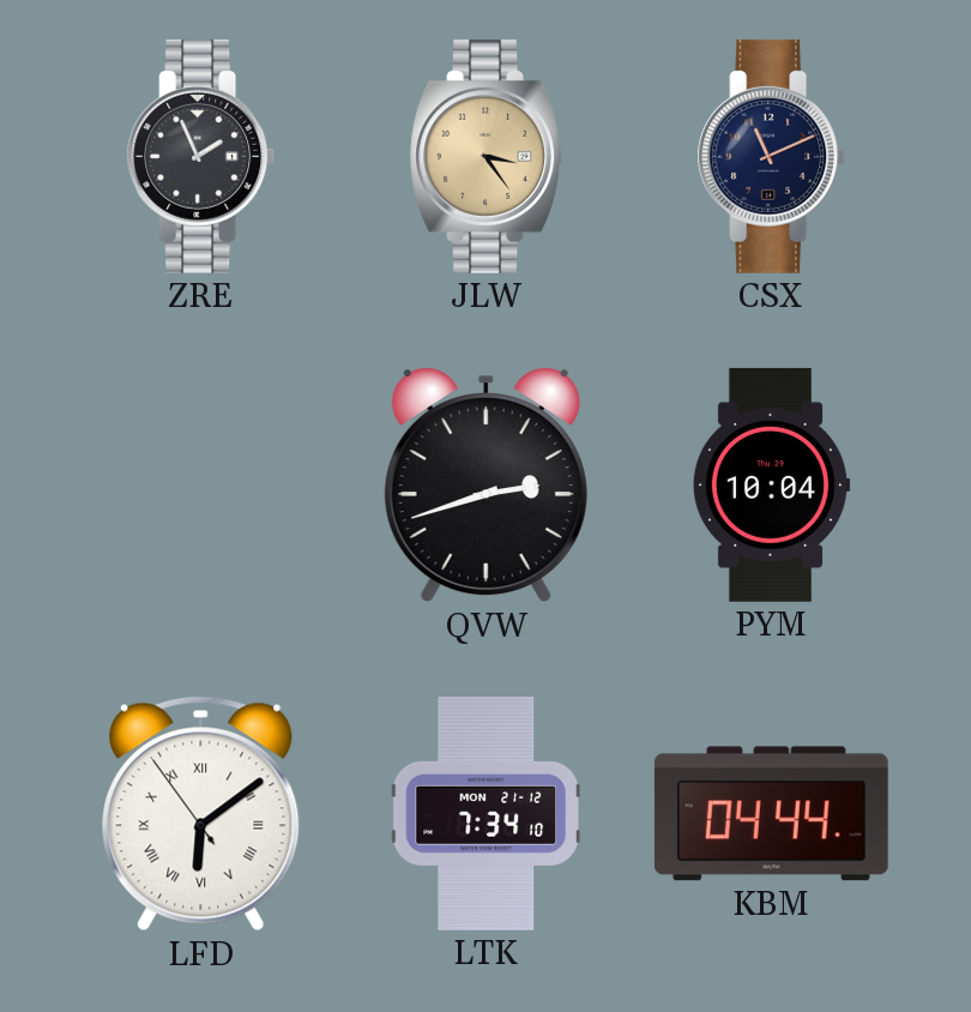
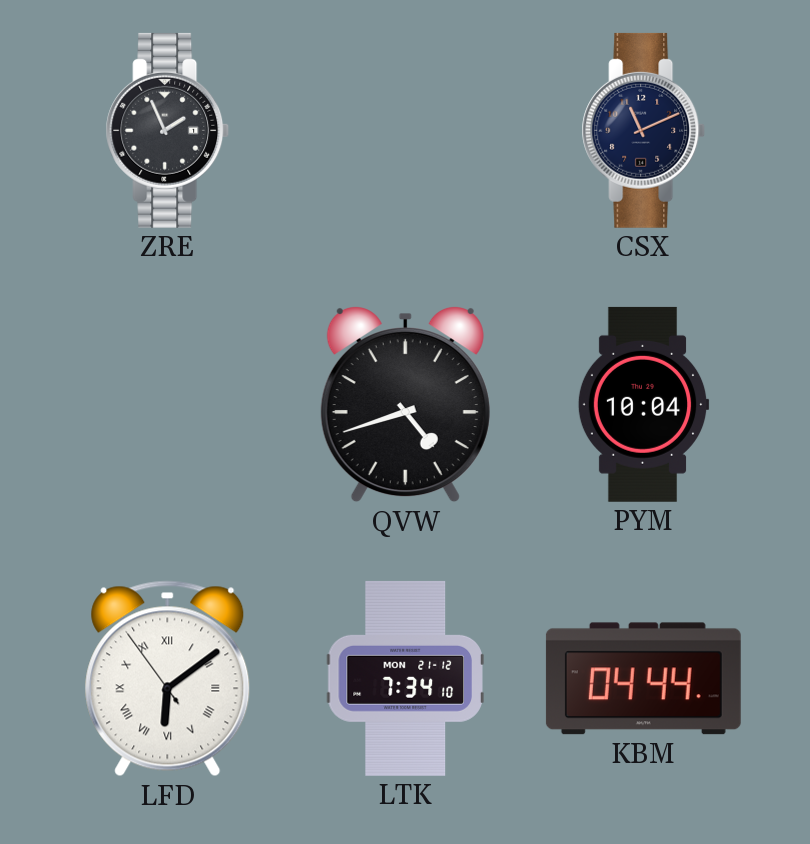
JLW: 3:24 -> none (487, 156)
QVW: 2:42 -> 4:42 (405, 405)
